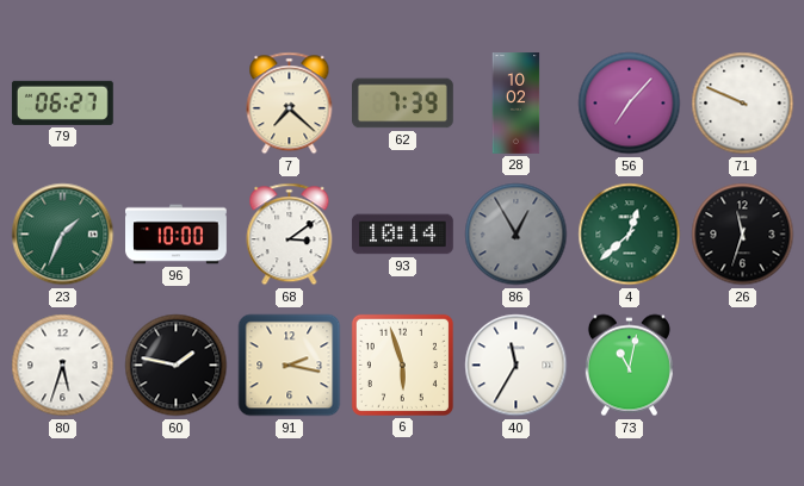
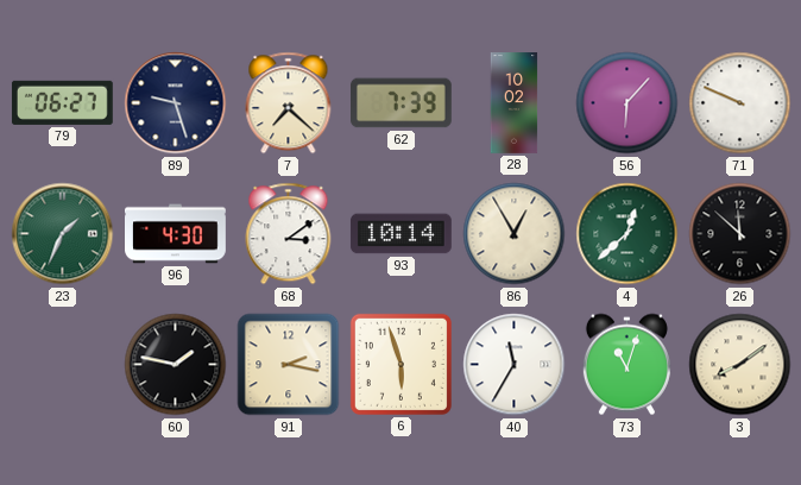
89: none -> 9:27 (176, 103)
56: 7:07 -> 6:07 (627, 103)
96: 10:00 -> 4:30 (176, 234)
86 dial: grey -> cream (515, 234)
26: 11:33 -> 11:52 (740, 234)
80: 5:33 -> none (63, 366)
73: 11:02 -> 11:03 (626, 365)
3: none -> 8:09 (740, 365)
